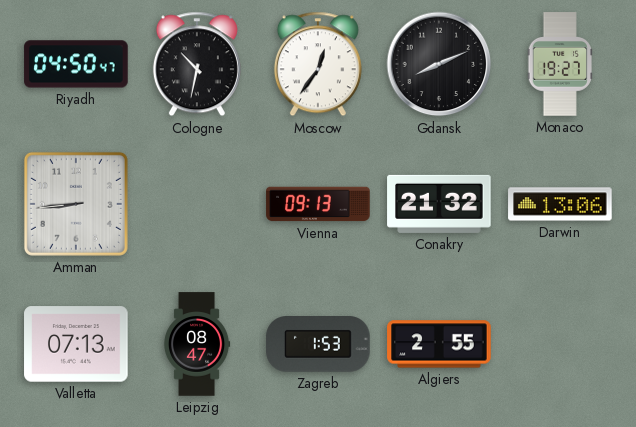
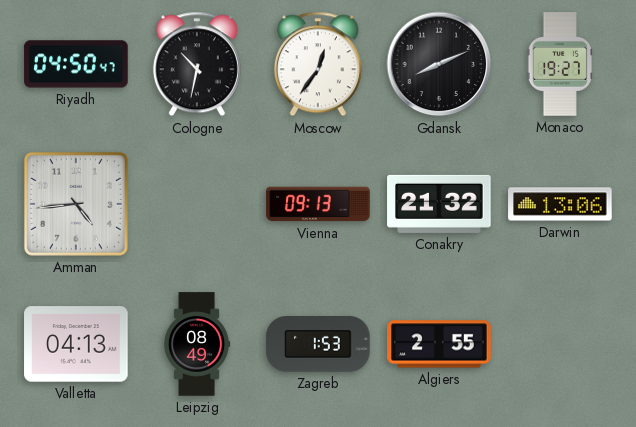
Amman: 8:44 -> 4:44 (76, 204)
Valletta: 07:13 -> 04:13 (76, 344)
Leipzig: 08:47 -> 08:49 (197, 344)
